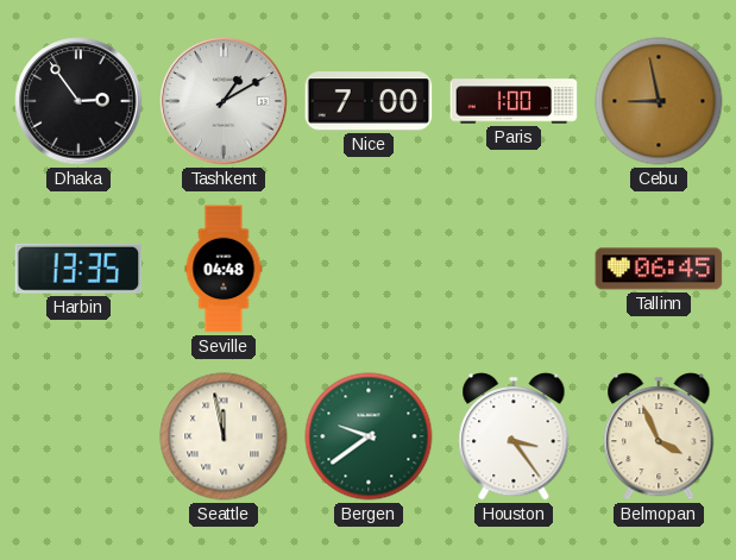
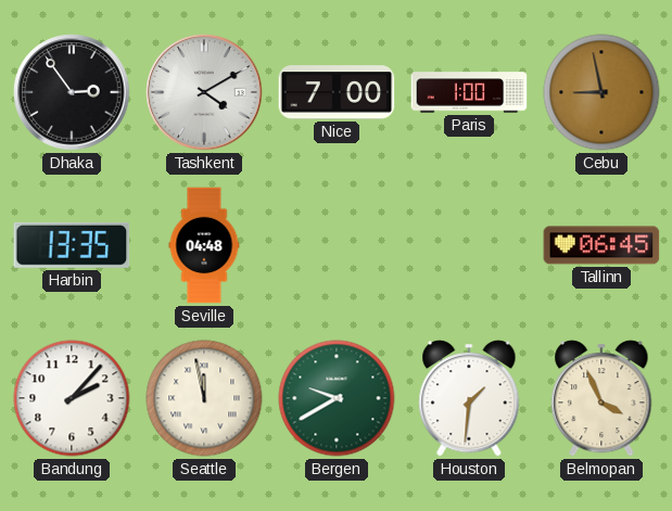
Tashkent: 1:10 -> 4:10 (204, 92)
Bandung: none -> 2:07 (72, 398)
Bergen: 9:39 -> 9:40 (337, 398)
Houston: 3:24 -> 1:31 (469, 398)
